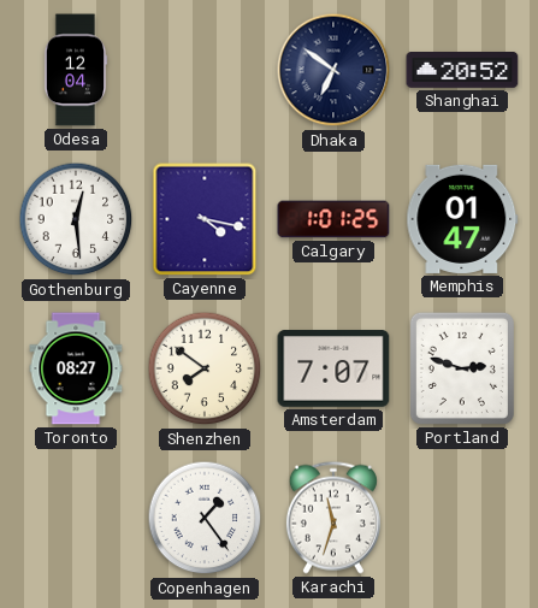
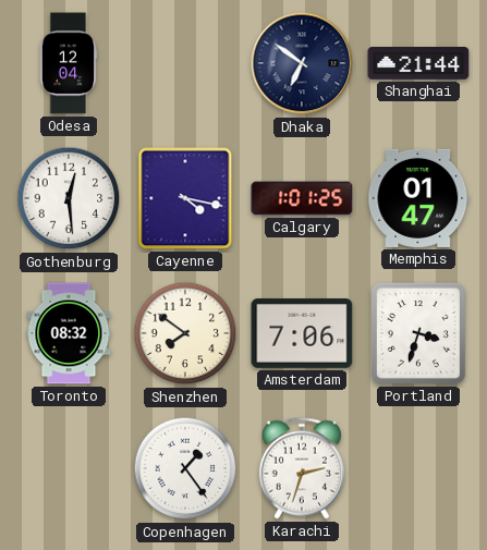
Shanghai: 20:52 -> 21:44 (418, 64)
Toronto: 08:27 -> 08:32 (69, 333)
Amsterdam: 7:07 -> 7:06 (302, 333)
Portland: 2:48 -> 3:33 (418, 333)
Karachi: 11:33 -> 2:33 (302, 468)
